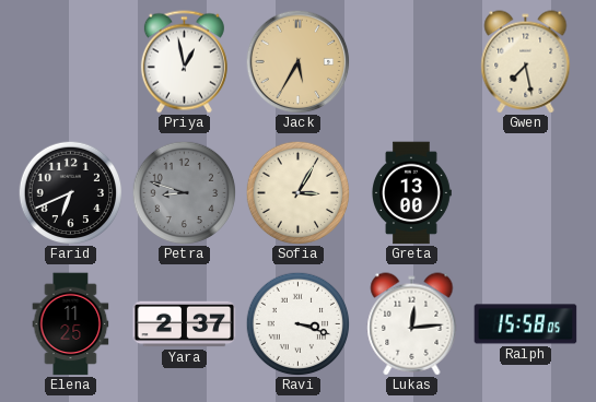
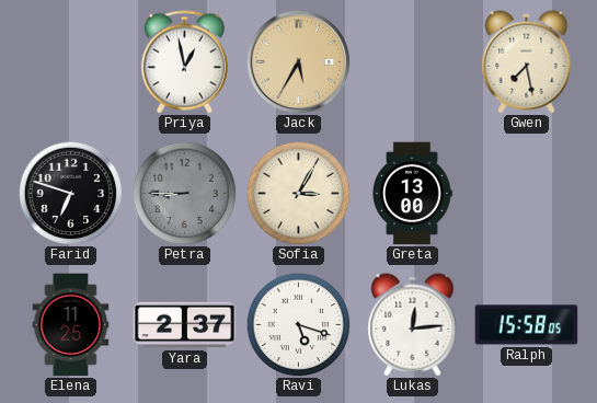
Farid: 6:41 -> 6:48 (70, 193)
Petra: 8:48 -> 8:45 (184, 193)
Ravi: 3:18 -> 5:18 (298, 324)
